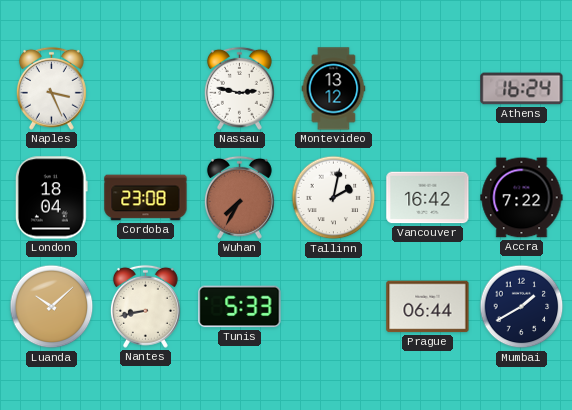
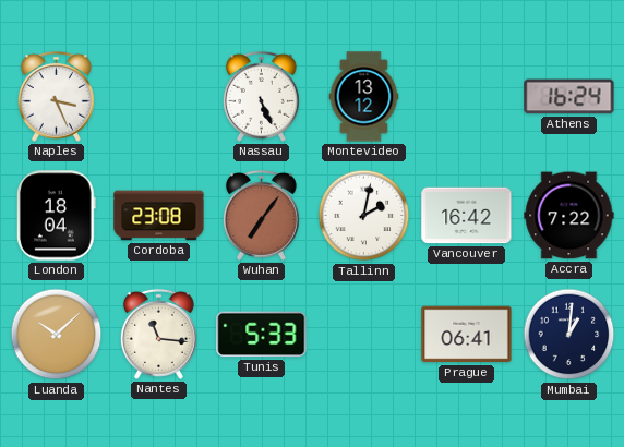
Nassau: 2:47 -> 5:26 (261, 96)
Wuhan: 7:35 -> 7:06 (261, 215)
Nantes: 8:43 -> 11:16 (158, 334)
Prague: 06:44 -> 06:41 (467, 335)
Mumbai: 1:40 -> 1:01 (569, 335)
